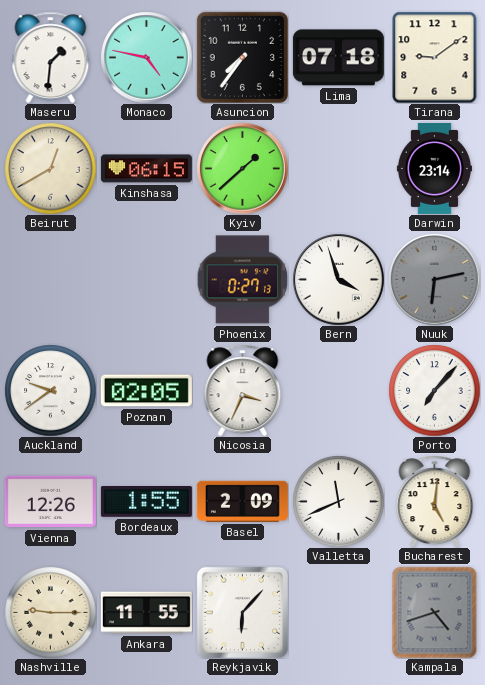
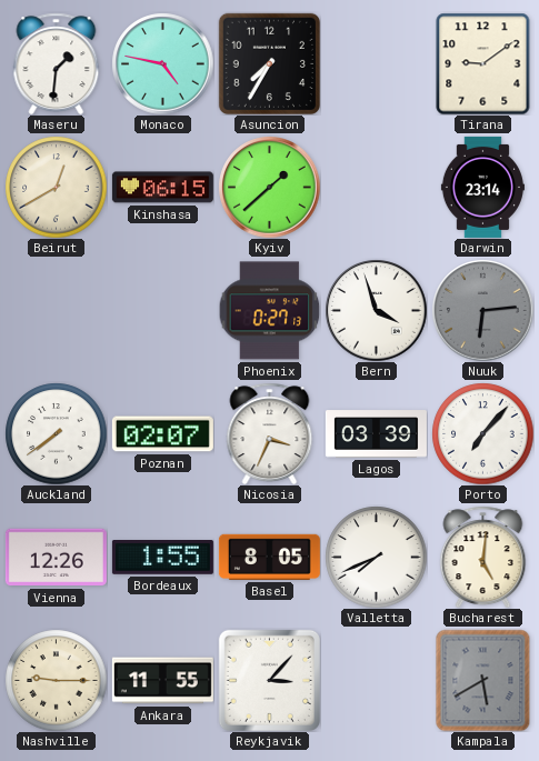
Asuncion: 7:36 -> 7:35 (269, 63)
Lima: 07:18 -> none (338, 58)
Nuuk: 6:13 -> 6:14 (482, 310)
Auckland: 9:39 -> 7:39 (56, 433)
Poznan: 02:05 -> 02:07 (162, 434)
Lagos: none -> 03:39 (376, 434)
Basel: 2:09 -> 8:05 (269, 557)
Valletta: 11:41 -> 7:41 (376, 557)
Reykjavik: 6:07 -> 3:07 (269, 680)
Kampala: 4:42 -> 5:40 (483, 680)
